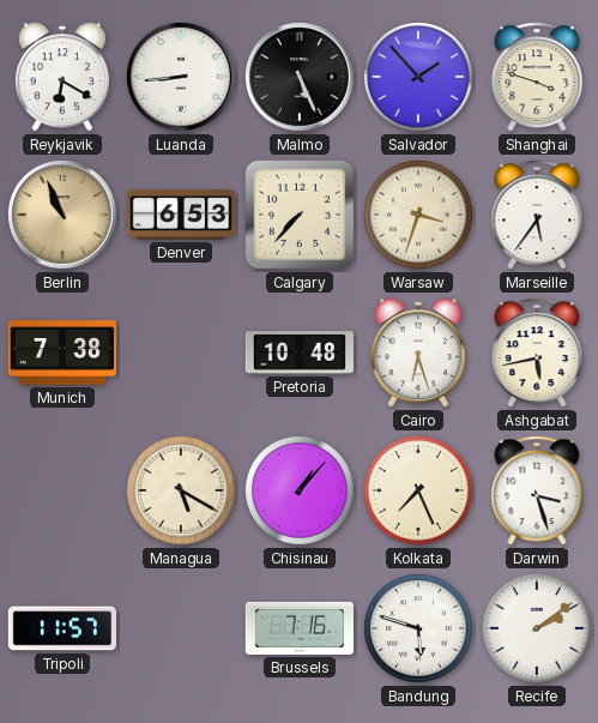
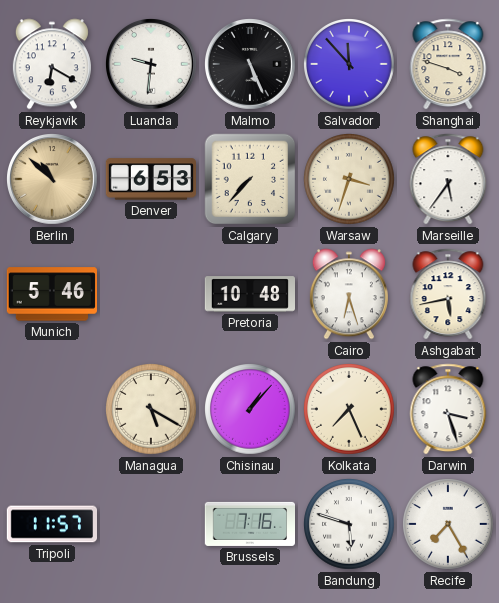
Luanda: 8:44 -> 9:31 (152, 65)
Salvador: 1:53 -> 11:53 (350, 65)
Berlin: 10:56 -> 10:52 (53, 180)
Munich: 7:38 -> 5:46 (52, 294)
Recife: 2:09 -> 7:25 (449, 525)
